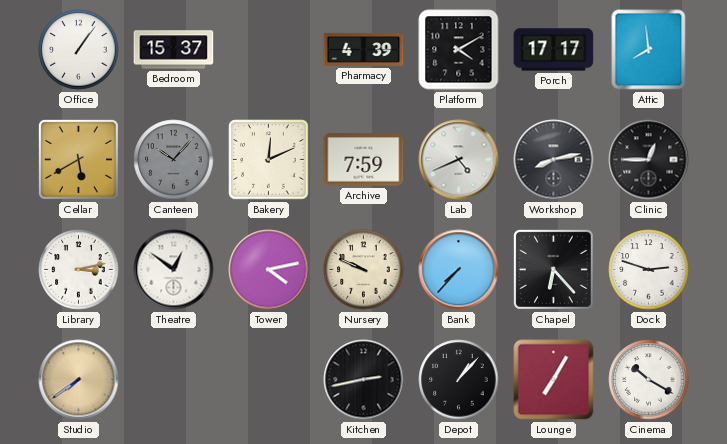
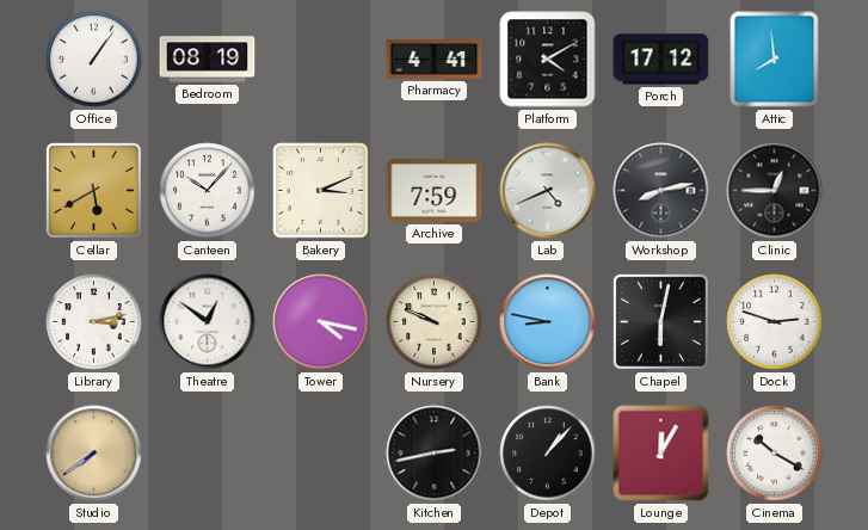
Bedroom: 15:37 -> 08:19 (208, 60)
Pharmacy: 4:39 -> 4:41 (435, 58)
Porch: 17:17 -> 17:12 (661, 60)
Canteen dial: grey -> white (208, 191)
Bakery: 12:11 -> 3:11 (321, 191)
Tower: 4:13 -> 4:17 (321, 322)
Bank: 7:37 -> 8:47 (548, 322)
Chapel: 6:23 -> 6:02 (660, 321)
Lounge: 7:05 -> 12:05 (661, 454)
